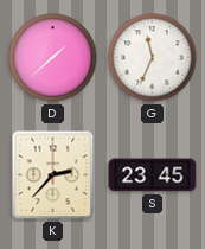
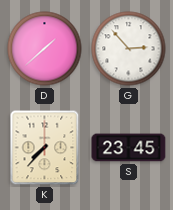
G: 11:34 -> 2:53 (129, 49)
K: 2:37 -> 7:37 (45, 148)
